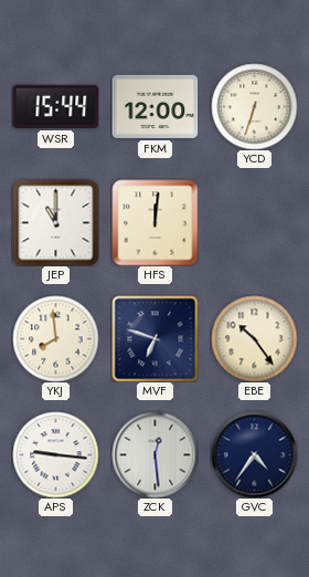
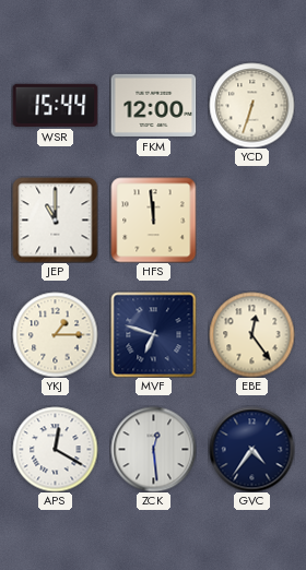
HFS: 12:01 -> 11:59 (153, 219)
YKJ: 7:59 -> 1:15 (55, 334)
EBE: 10:24 -> 12:24 (251, 334)
APS: 9:16 -> 12:20 (55, 449)
